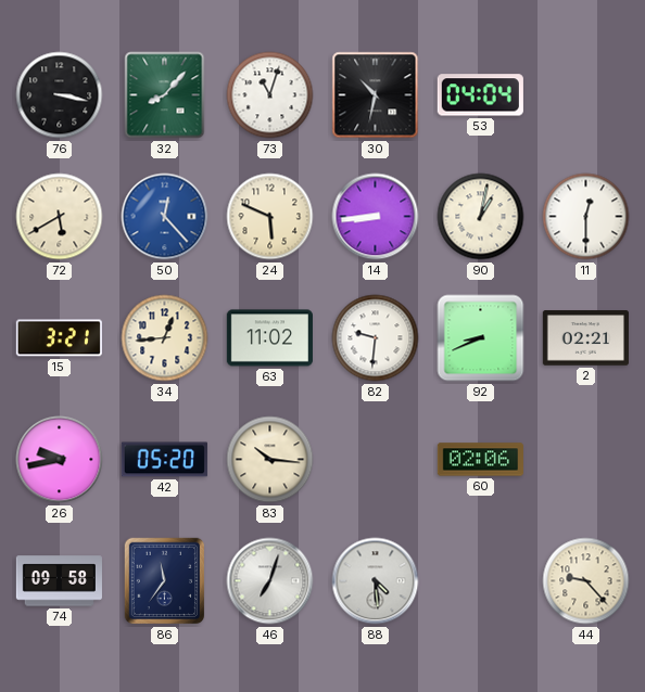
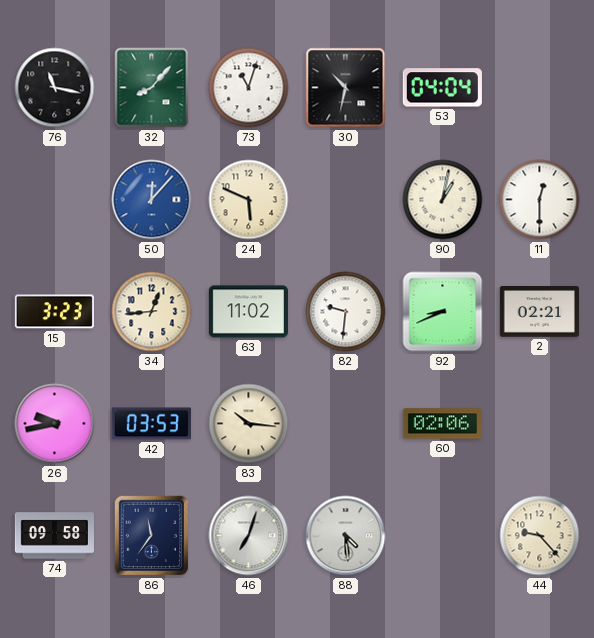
76: 3:17 -> 11:17 (55, 88)
72: 5:40 -> none (60, 217)
50: 12:23 -> 12:07 (152, 200)
14: 8:44 -> none (376, 217)
15: 3:21 -> 3:23 (54, 312)
42: 05:20 -> 03:53 (151, 424)
